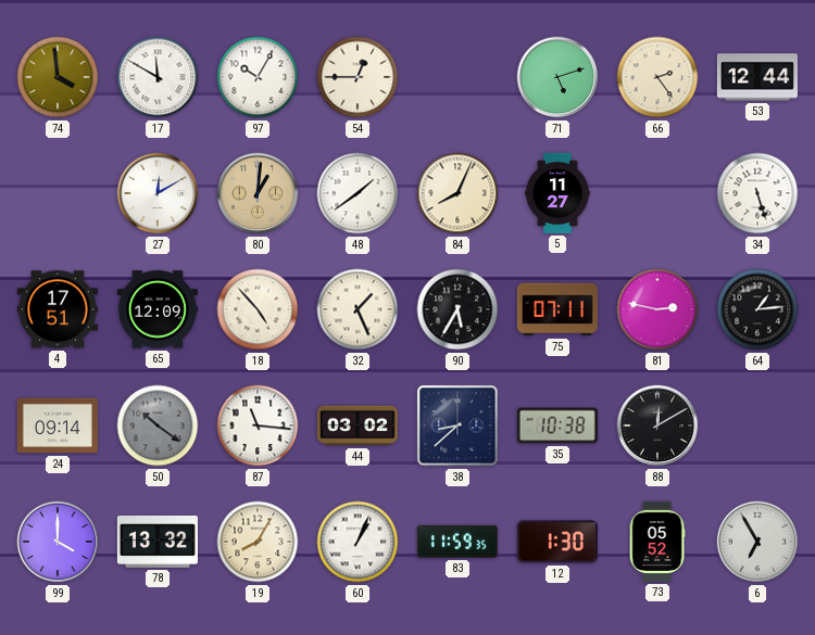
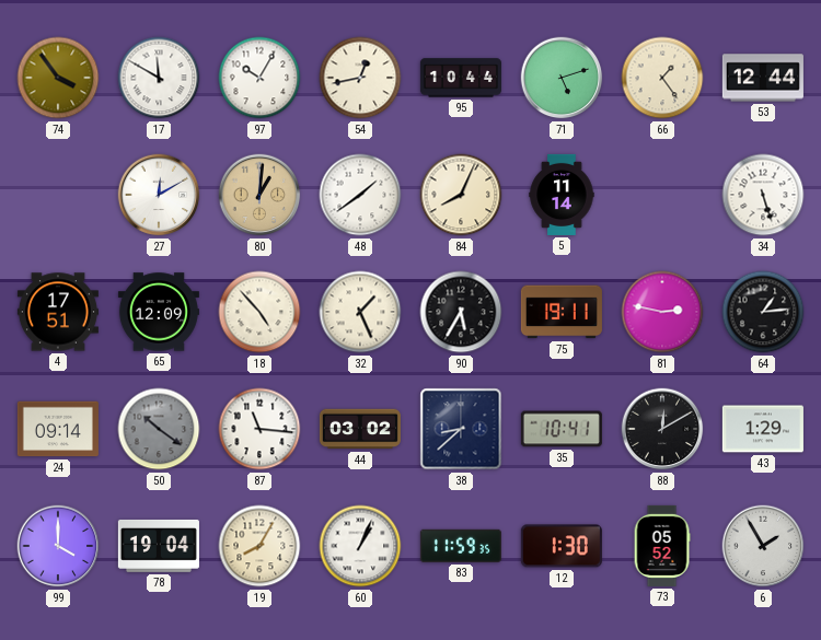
74: 3:59 -> 3:54 (58, 78)
54: 12:45 -> 12:43 (360, 78)
95: none -> 10:44 (461, 78)
66: 2:24 -> 1:24 (662, 78)
5: 11:27 -> 11:14 (562, 195)
75: 07:11 -> 19:11 (562, 312)
35: 10:38 -> 10:41 (562, 429)
43: none -> 1:29 (763, 429)
78: 13:32 -> 19:04 (159, 546)
6: 6:55 -> 1:55 (763, 546)
